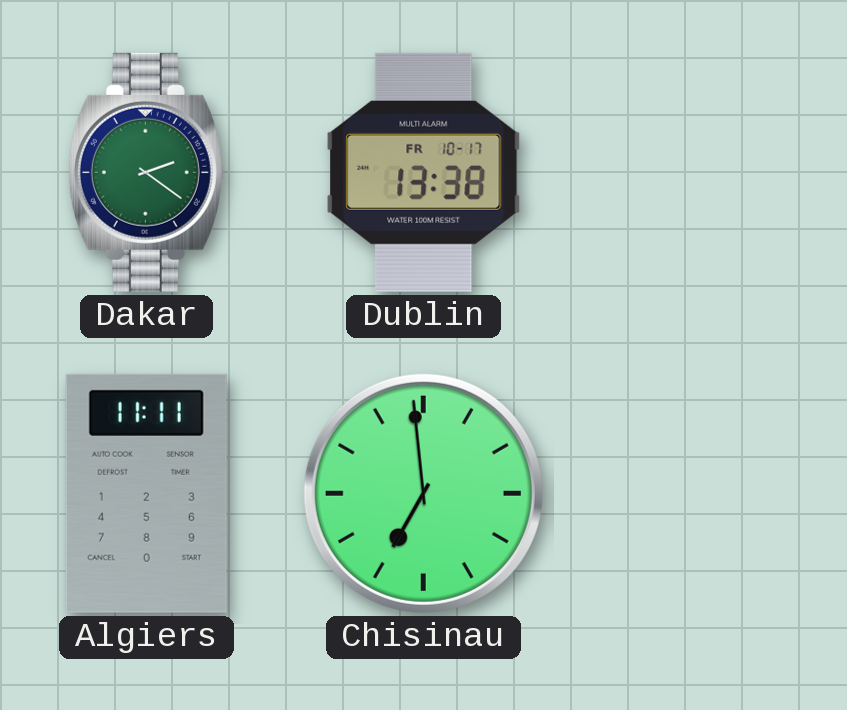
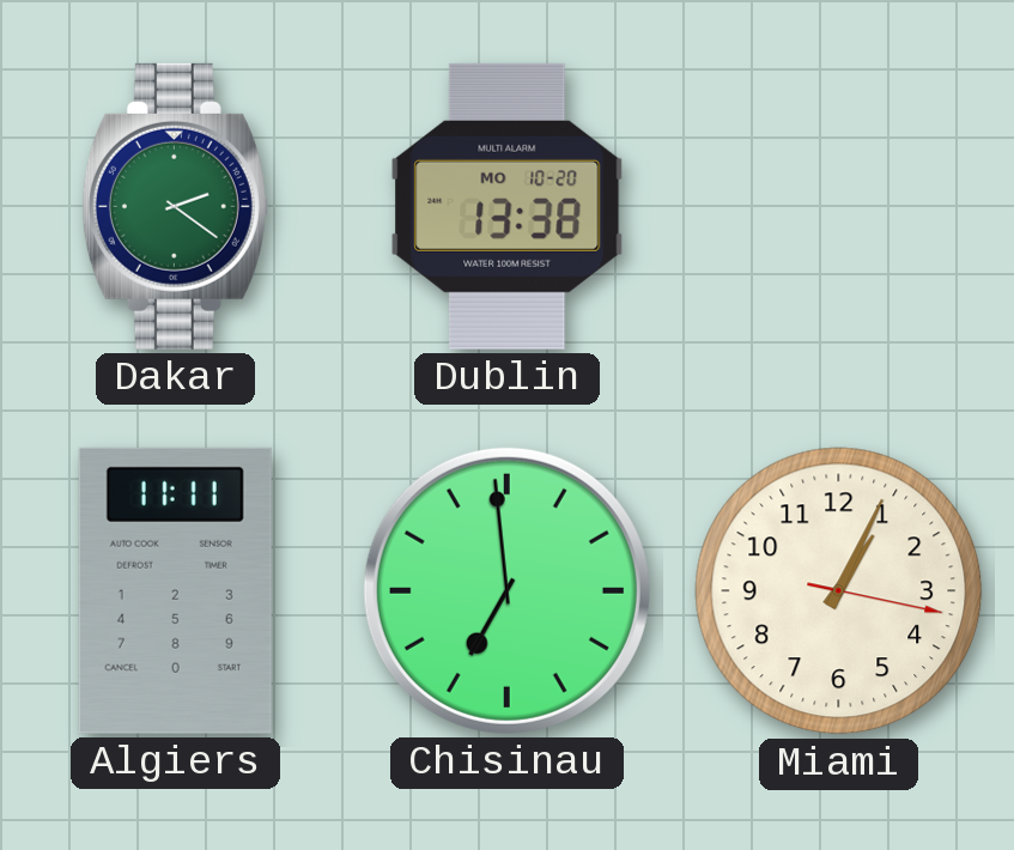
Dublin date: FR 10-17 -> MO 10-20 (508, 206)
Miami: none -> 1:04 (839, 591)
